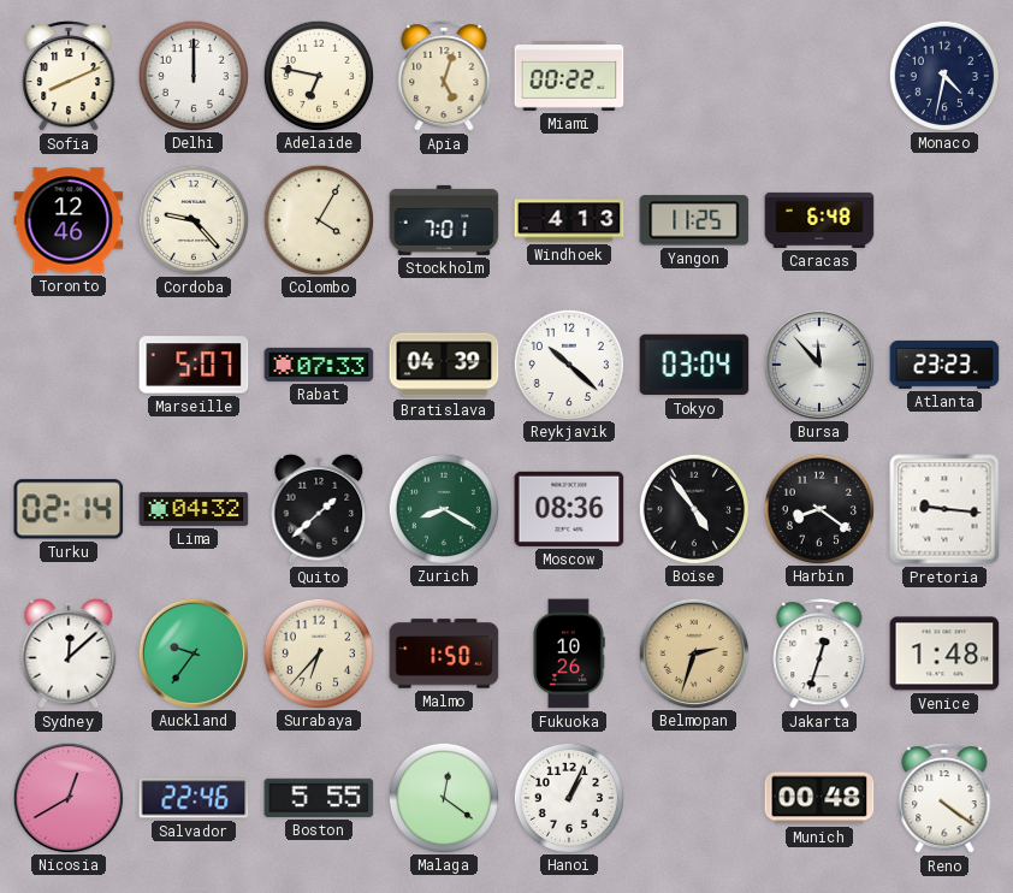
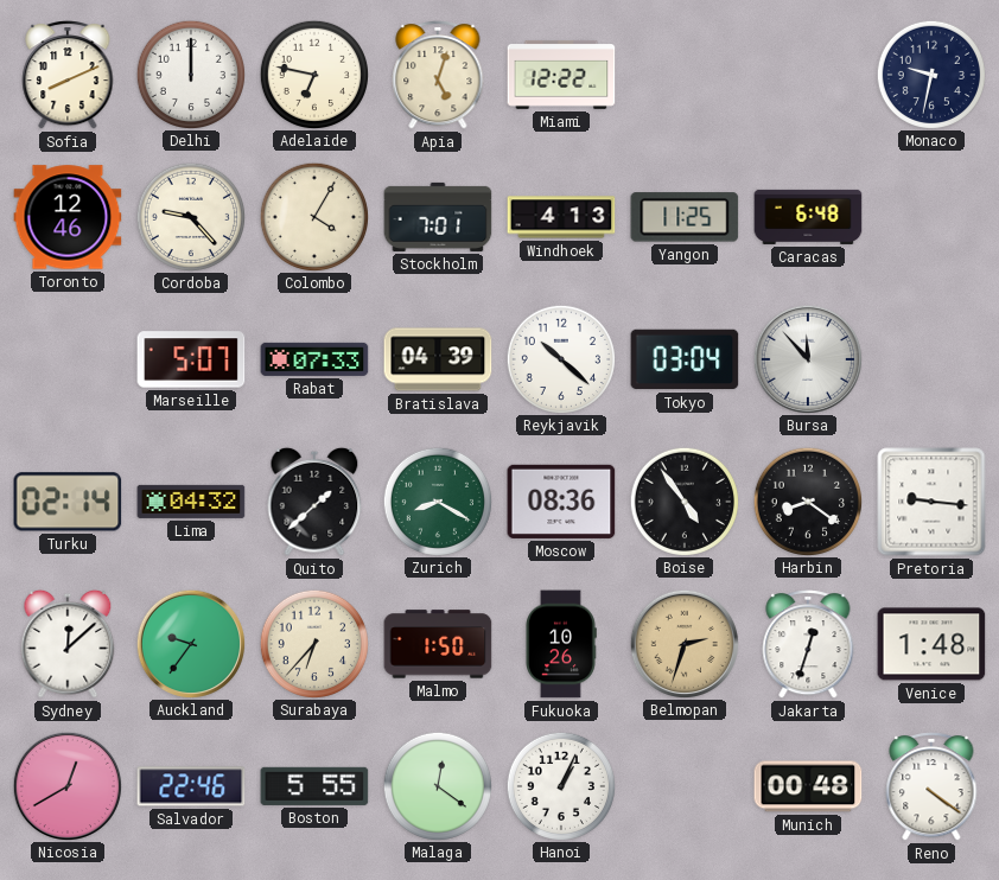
Miami: 00:22 -> 12:22 (561, 75)
Monaco: 4:32 -> 9:32 (930, 74)
Atlanta: 23:23 -> none (944, 365)
